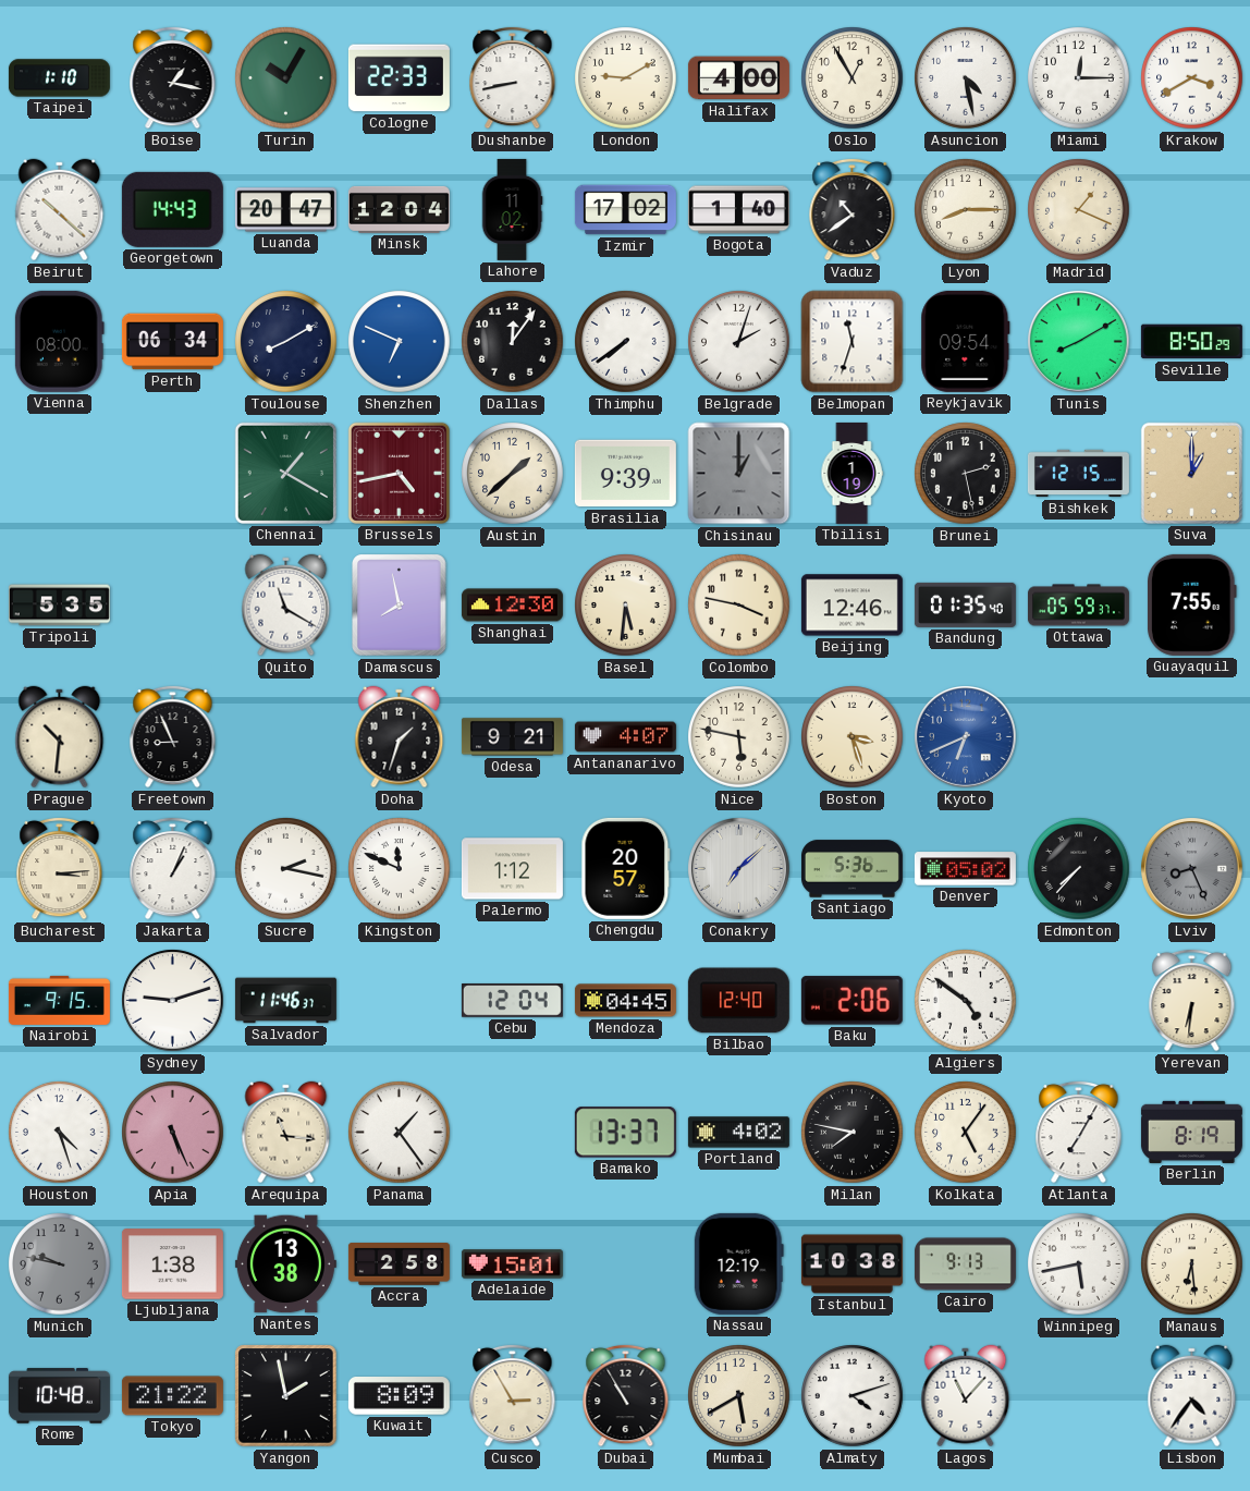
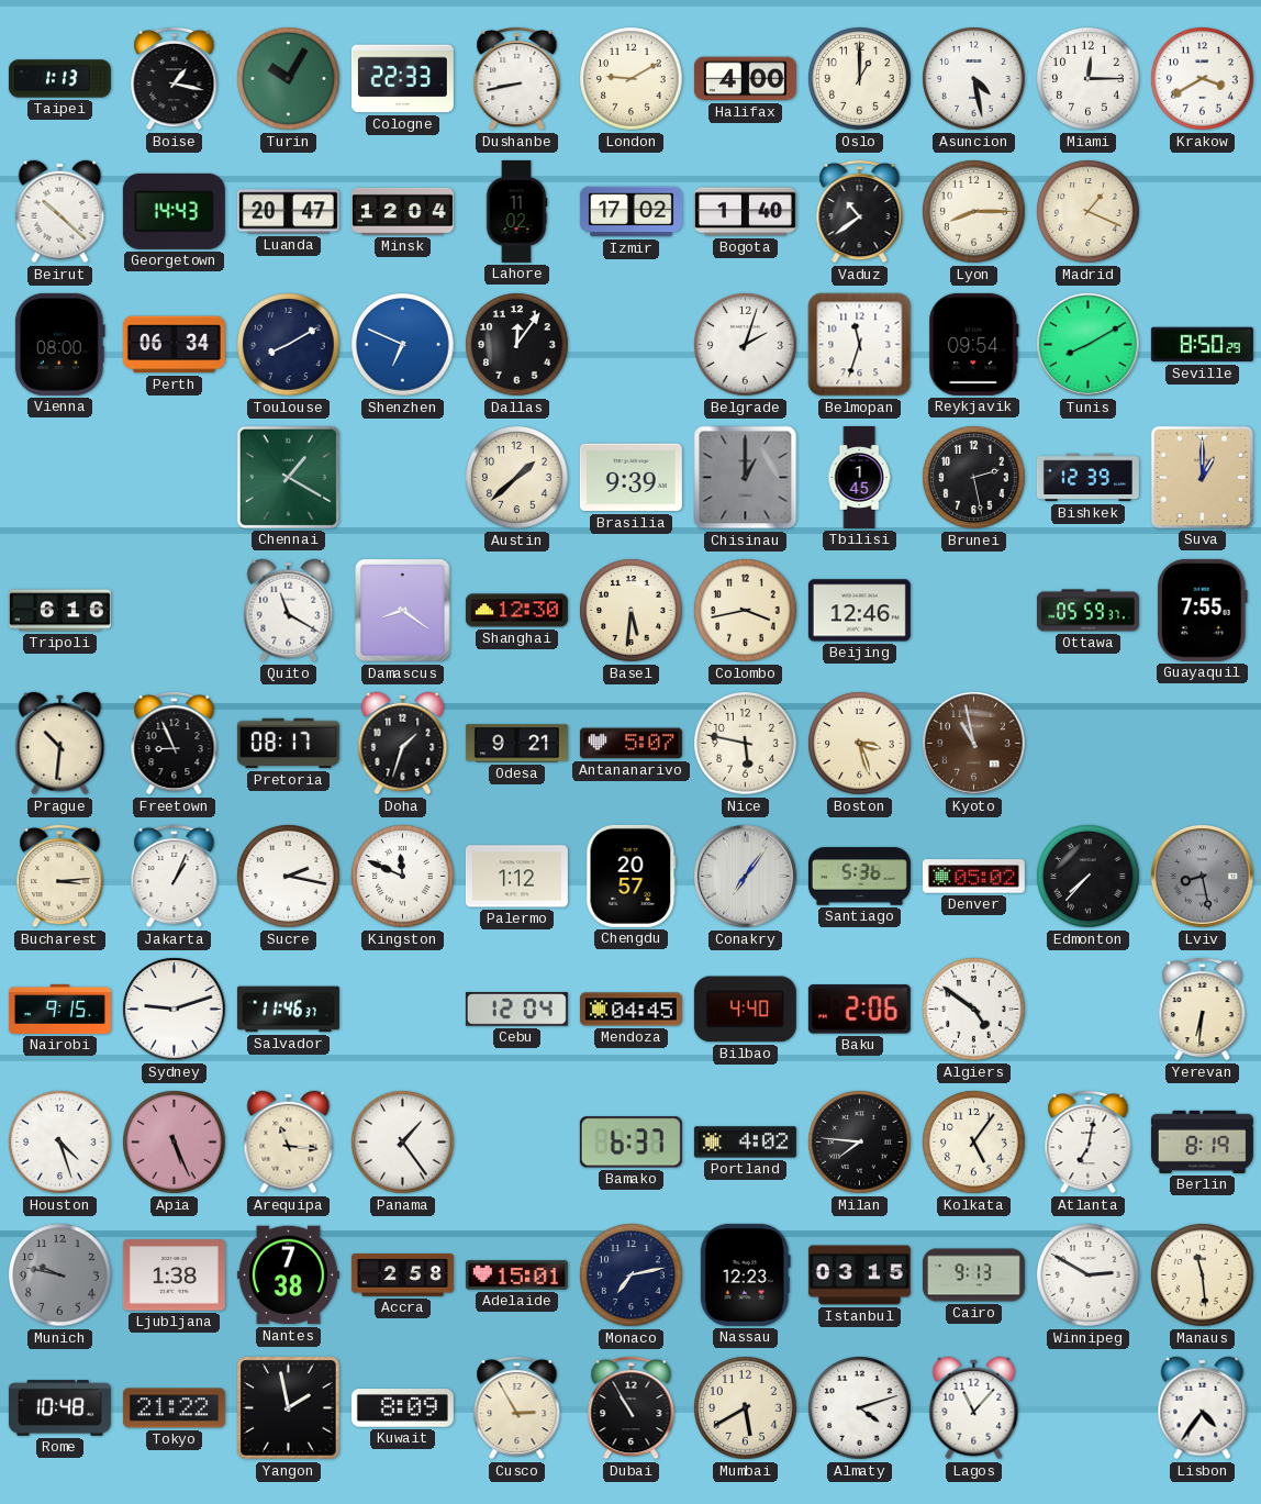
Taipei: 1:10 -> 1:13 (59, 79)
Oslo: 12:55 -> 1:00 (860, 79)
Thimphu: 7:39 -> none (626, 342)
Brussels: 4:43 -> none (399, 473)
Tbilisi: 1:19 -> 1:45 (859, 477)
Bishkek: 12:15 -> 12:39 (1087, 478)
Tripoli: 5:35 -> 6:16 (59, 611)
Damascus: 7:58 -> 8:21 (403, 611)
Colombo: 3:47 -> 3:43 (746, 611)
Bandung: 01:35 -> none (965, 604)
Pretoria: none -> 08:17 (288, 744)
Antananarivo: 4:07 -> 5:07 (630, 744)
Kyoto: 6:41 -> 10:58 (974, 744)
Kyoto dial: blue -> brown (974, 744)
Conakry: 7:08 -> 7:06 (746, 877)
Lviv: 8:26 -> 8:28 (1203, 877)
Bilbao: 12:40 -> 4:40 (745, 1010)
Bamako: 13:37 -> 6:37 (630, 1143)
Milan: 7:47 -> 7:46 (860, 1143)
Atlanta: 7:05 -> 7:02 (1089, 1141)
Nantes: 13:38 -> 7:38 (288, 1275)
Monaco: none -> 7:13 (632, 1275)
Nassau: 12:19 -> 12:23 (745, 1274)
Istanbul: 10:38 -> 03:15 (859, 1275)
Winnipeg: 5:43 -> 2:50 (1089, 1275)
Manaus: 6:29 -> 11:29 (1203, 1275)
